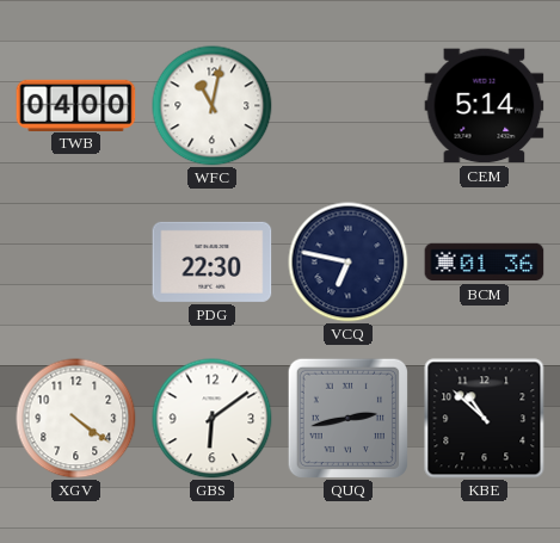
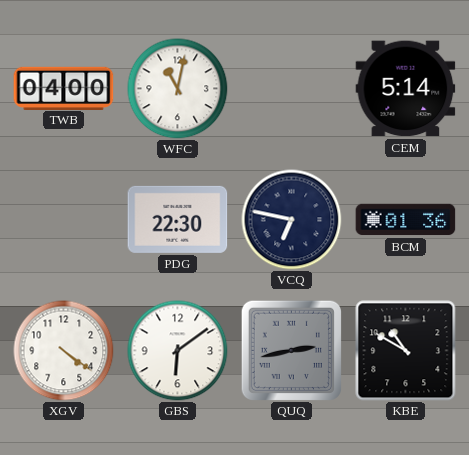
KBE: 10:52 -> 10:50 (406, 351)
